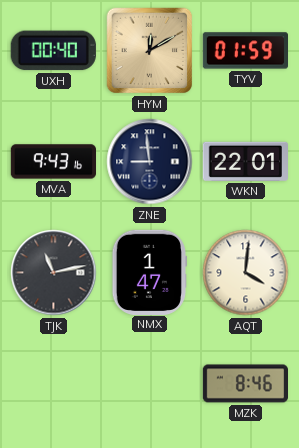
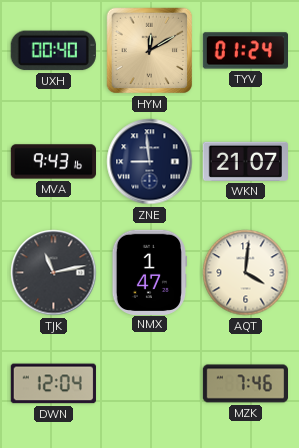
TYV: 01:59 -> 01:24 (245, 51)
WKN: 22:01 -> 21:07 (245, 161)
DWN: none -> 12:04 (53, 384)
MZK: 8:46 -> 7:46 (245, 384)
